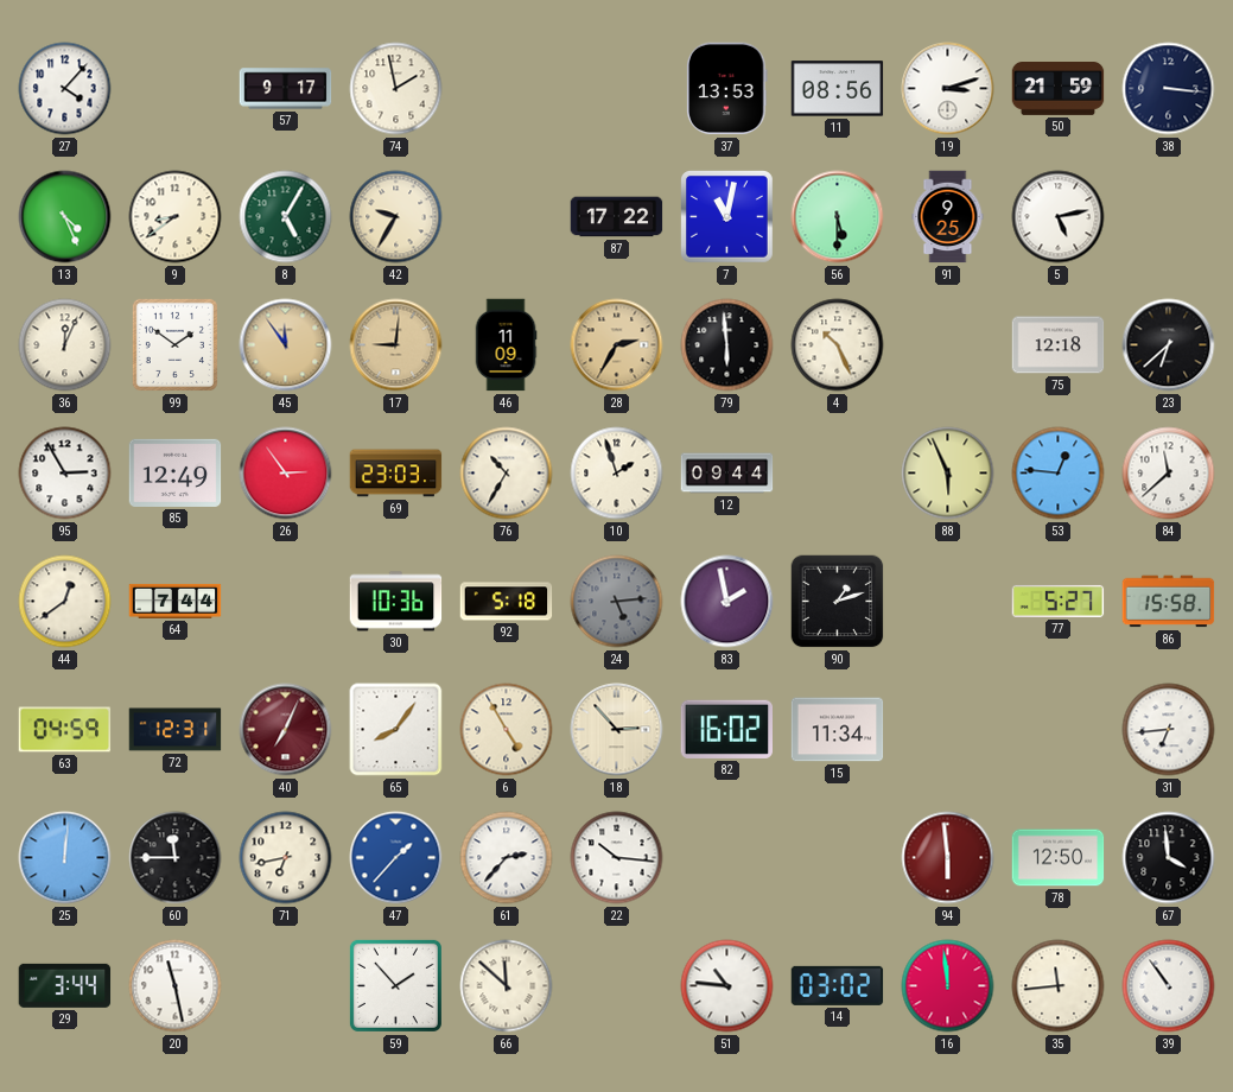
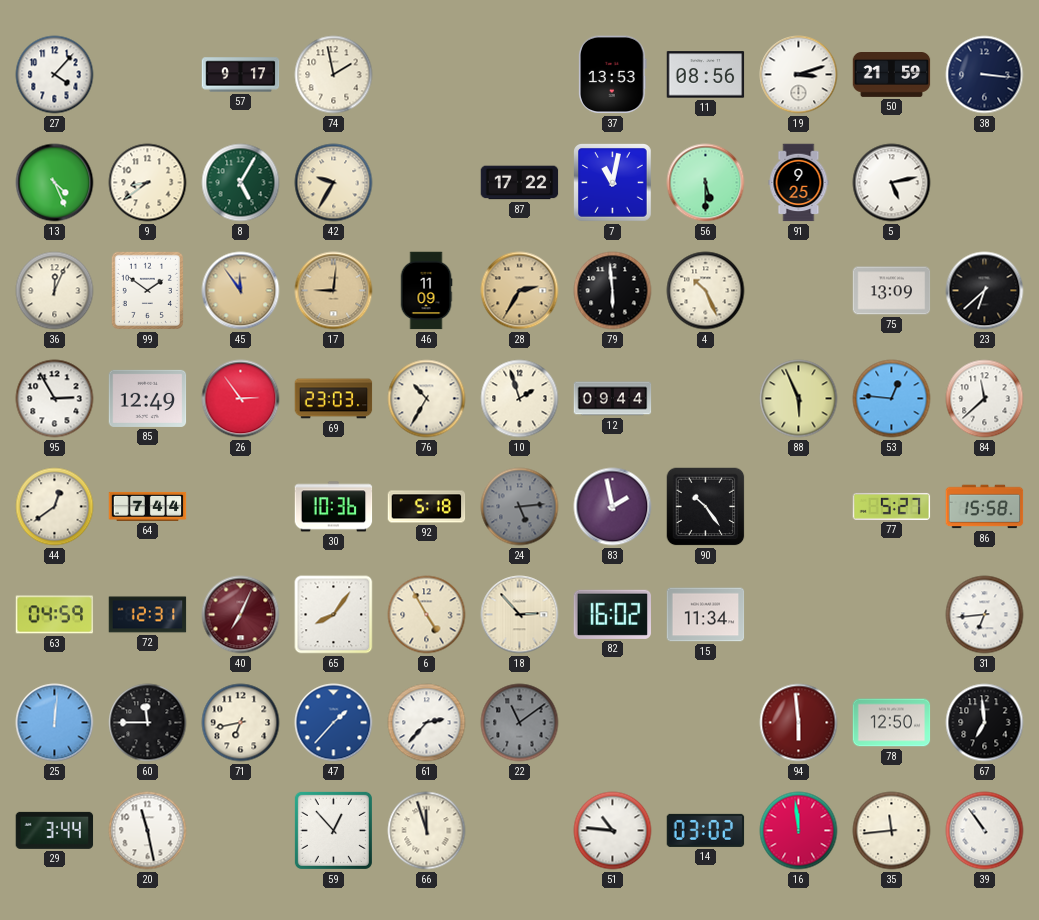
75: 12:18 -> 13:09 (892, 291)
90: 1:12 -> 10:24 (706, 507)
22: 10:16 -> 11:09 (520, 723)
22 dial: white -> grey (520, 723)
67: 3:59 -> 6:59 (985, 723)
59: 1:53 -> 12:53 (333, 830)
66: 11:52 -> 11:57 (427, 831)
